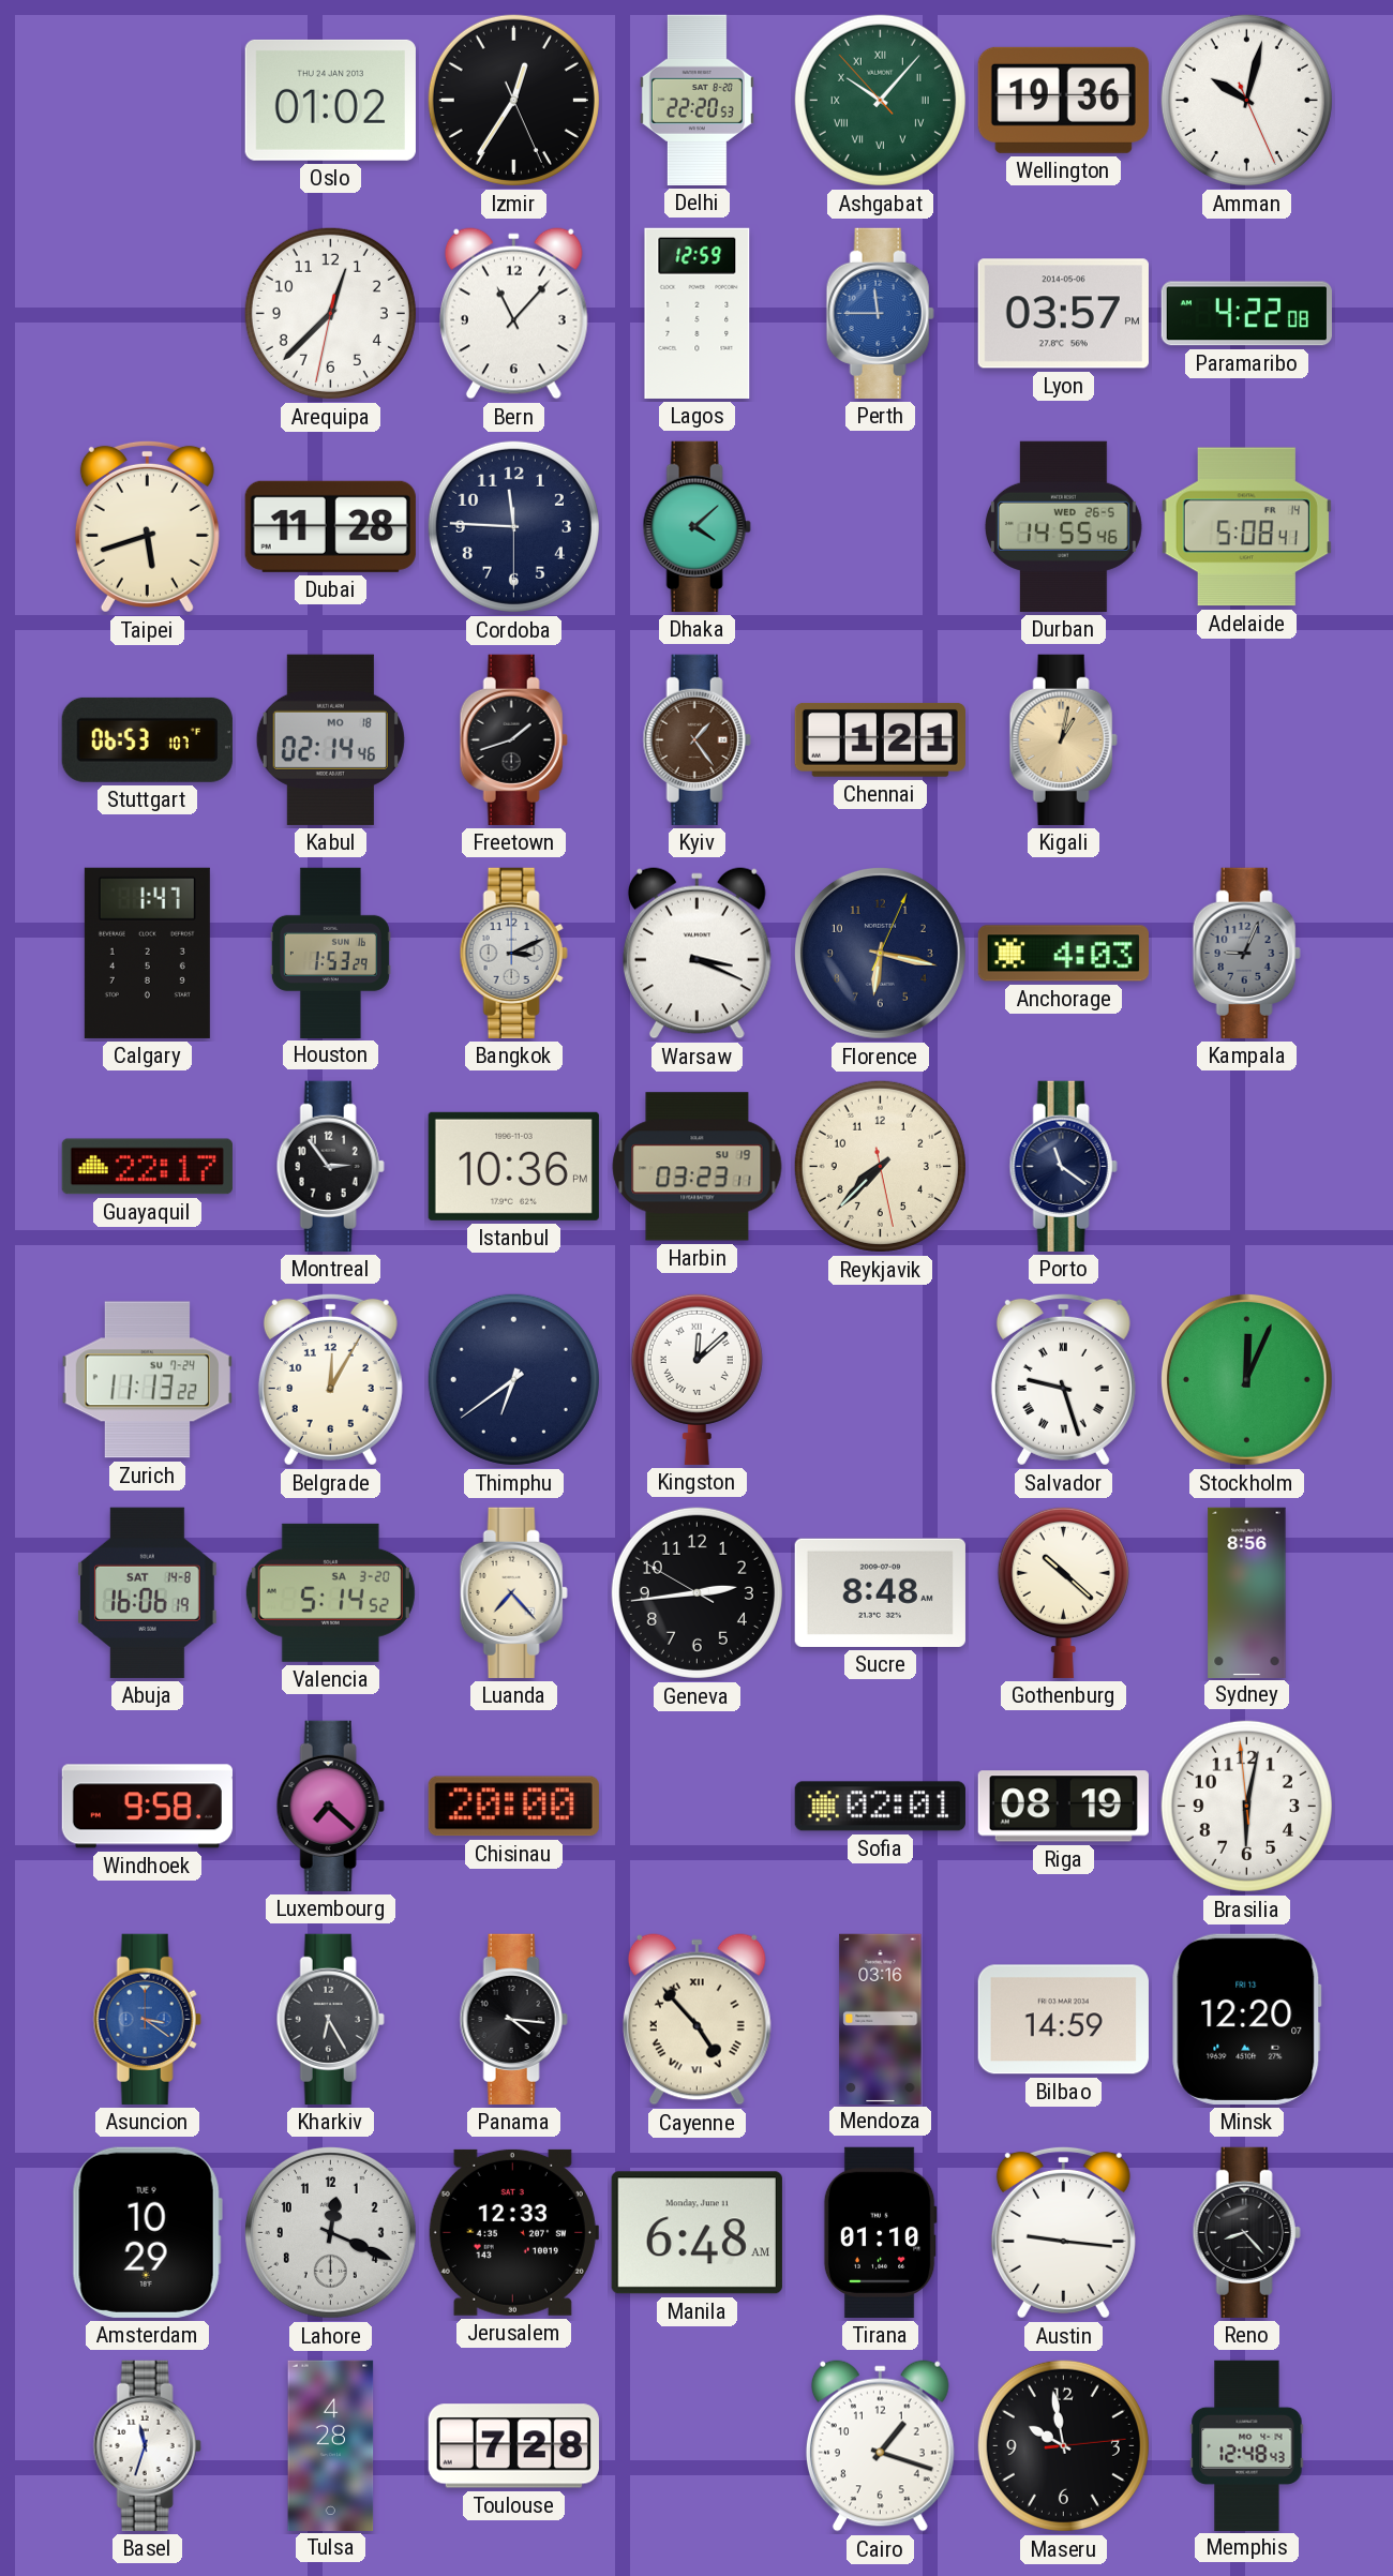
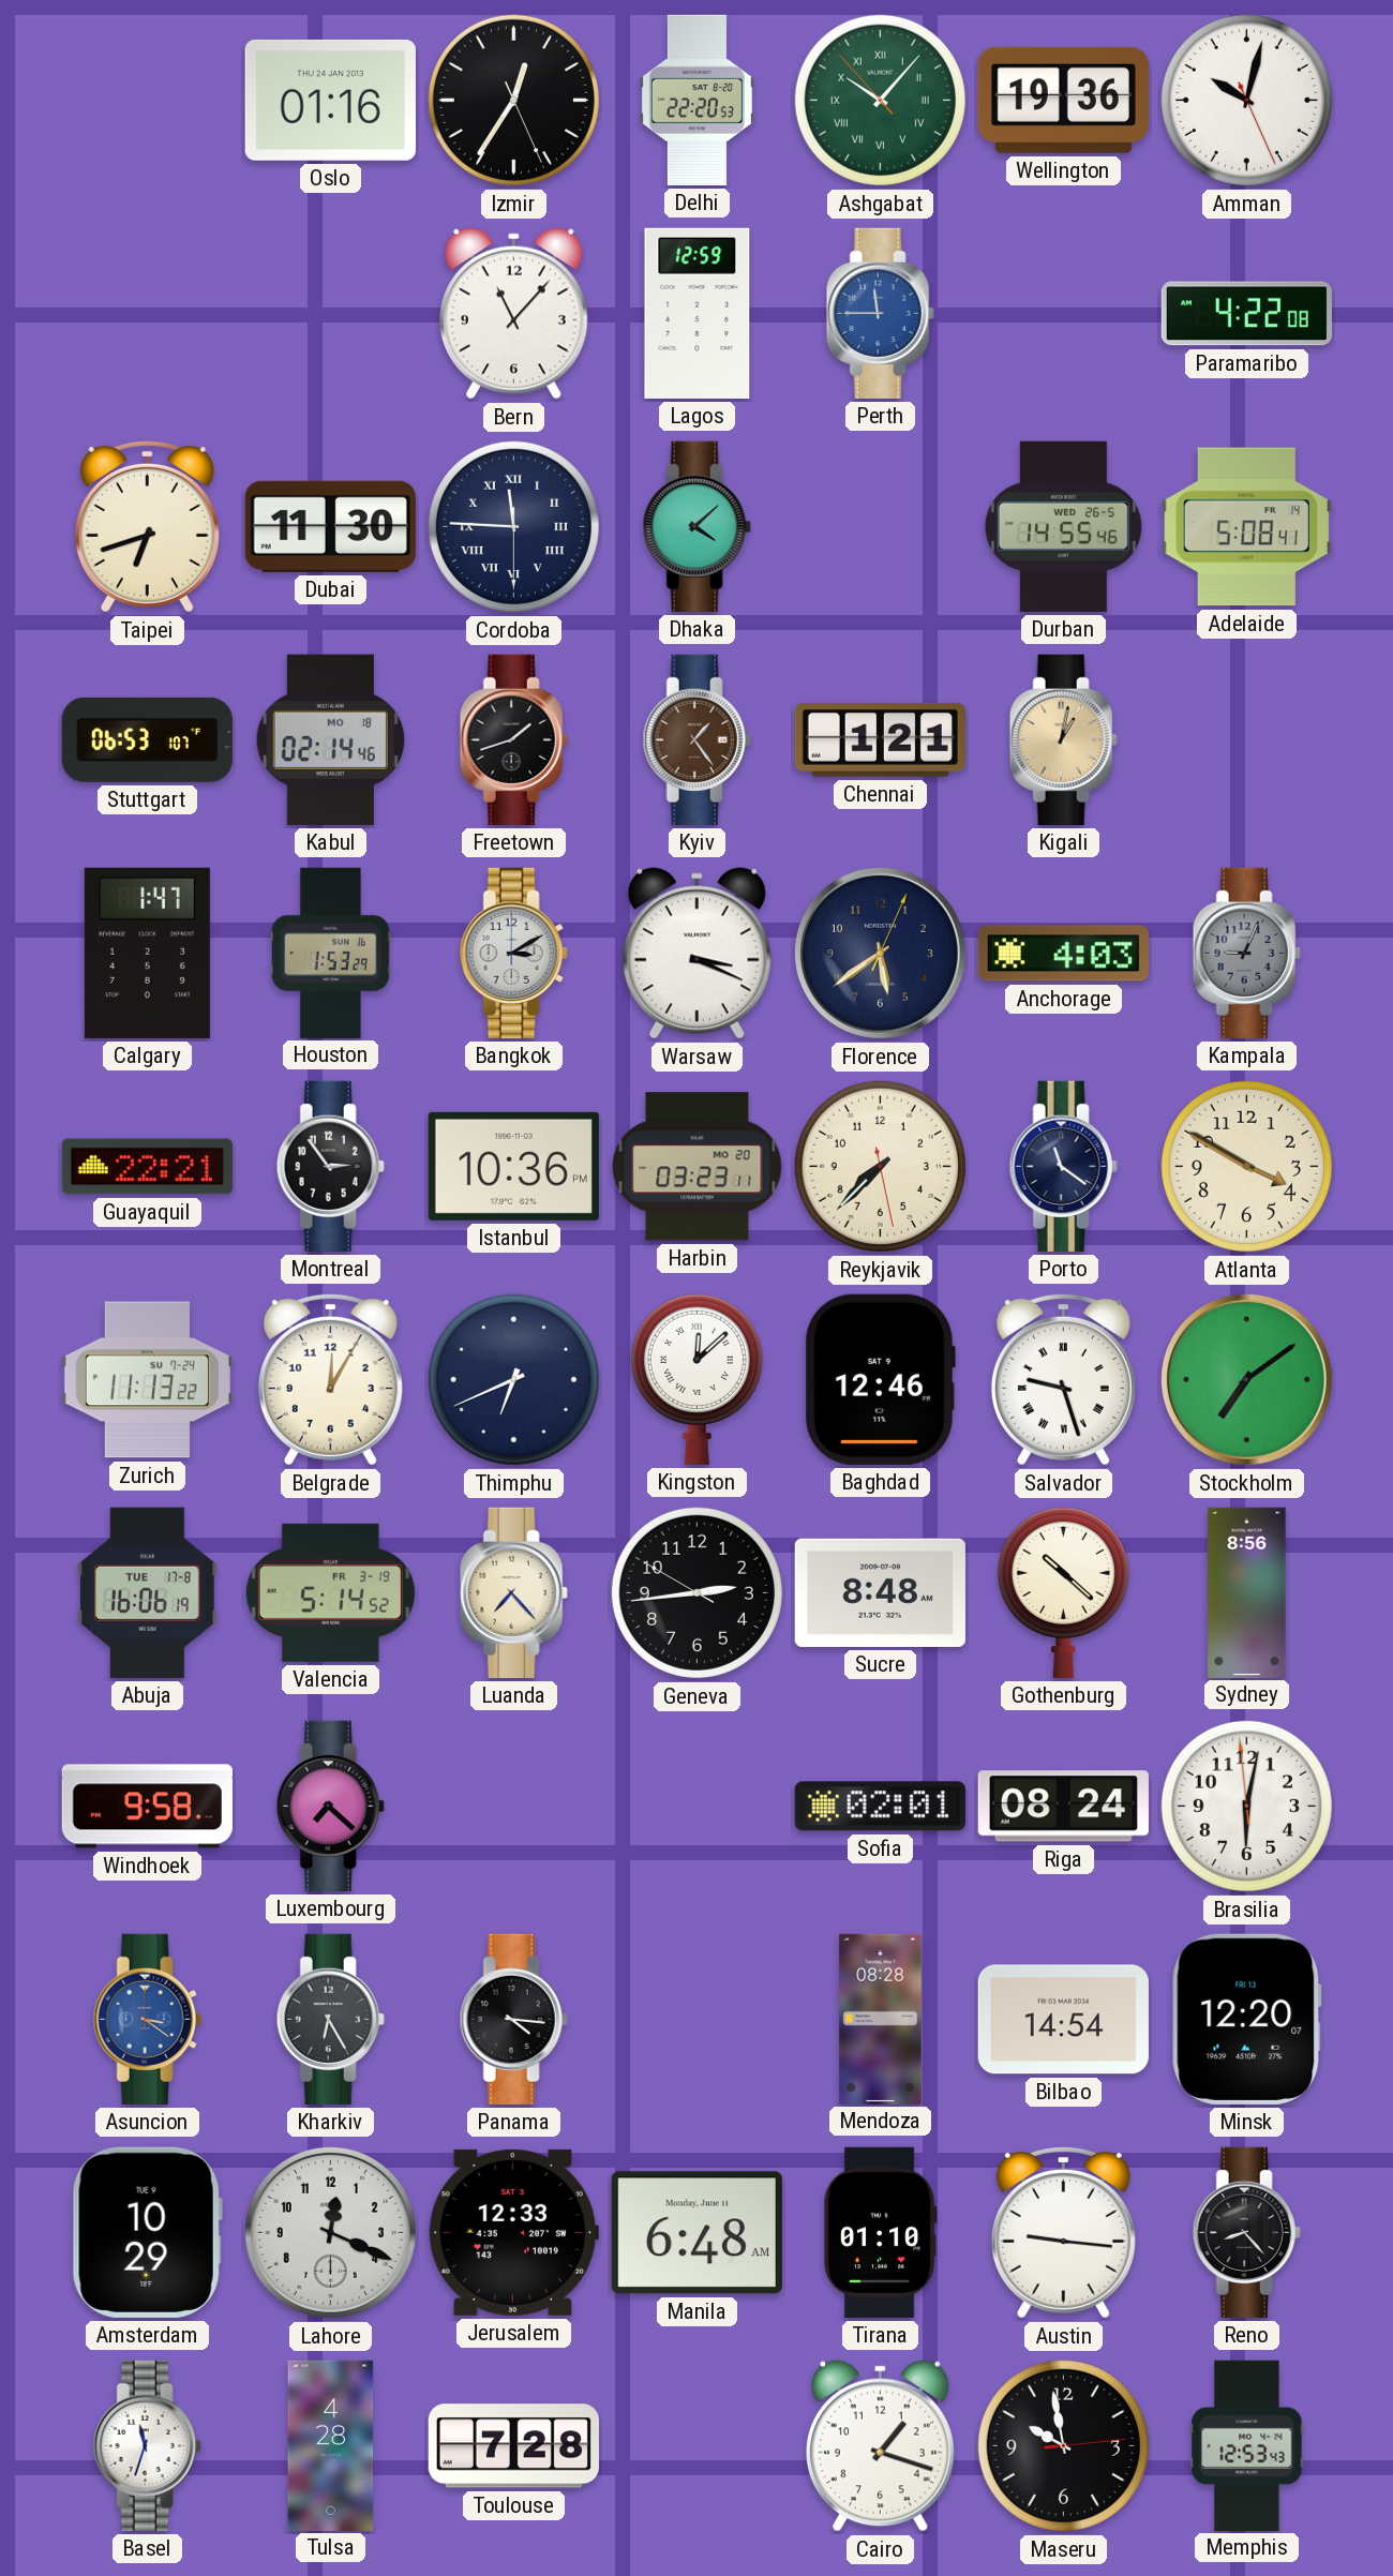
Oslo: 01:02 -> 01:16 (330, 100)
Arequipa: 12:37 -> none (330, 313)
Lyon: 03:57 -> none (1063, 314)
Taipei: 5:42 -> 6:42 (147, 526)
Dubai: 11:28 -> 11:30 (330, 526)
Cordoba numerals: Arabic -> Roman (513, 526)
Bangkok: 3:11 -> 3:10 (513, 953)
Florence: 6:17 -> 5:39 (880, 953)
Guayaquil: 22:17 -> 22:21 (147, 1167)
Harbin date: SU 19 -> MO 20 (698, 1167)
Atlanta: none -> 3:50 (1246, 1166)
Thimphu: 6:39 -> 6:41 (513, 1379)
Baghdad: none -> 12:46 (881, 1379)
Stockholm: 12:04 -> 7:09 (1246, 1379)
Abuja date: SAT 14-8 -> TUE 17-8 (147, 1592)
Valencia date: SA 3-20 -> FR 3-19 (330, 1592)
Chisinau: 20:00 -> none (513, 1807)
Riga: 08:19 -> 08:24 (1063, 1807)
Cayenne: 4:53 -> none (696, 2020)
Mendoza: 03:16 -> 08:28 (881, 2019)
Bilbao: 14:59 -> 14:54 (1063, 2020)
Memphis: 12:48 -> 12:53 (1247, 2445)
